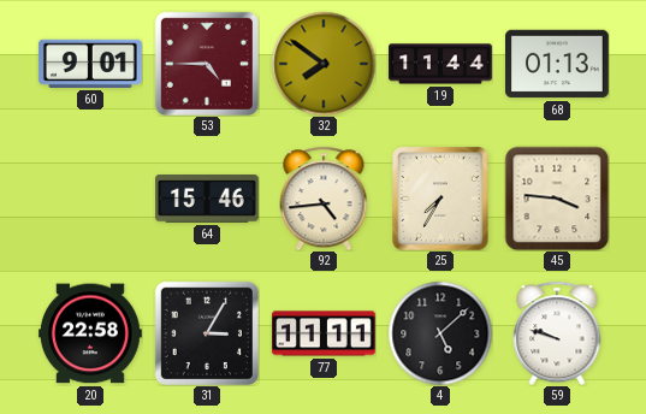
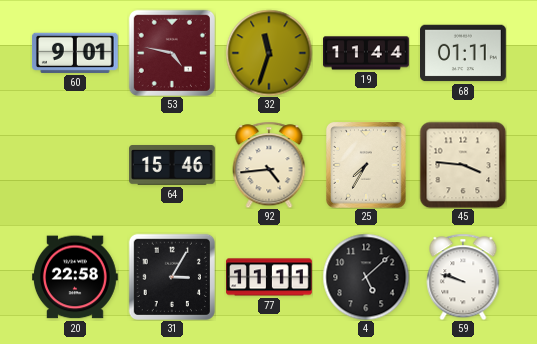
53: 4:45 -> 4:47 (172, 53)
32: 7:51 -> 11:33 (269, 53)
68: 01:13 -> 01:11 (464, 53)
